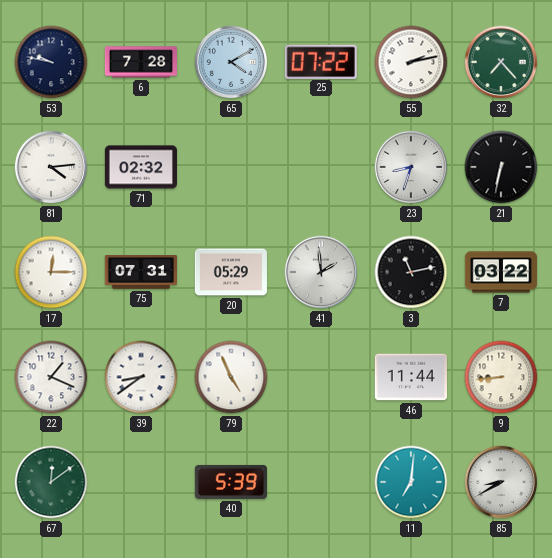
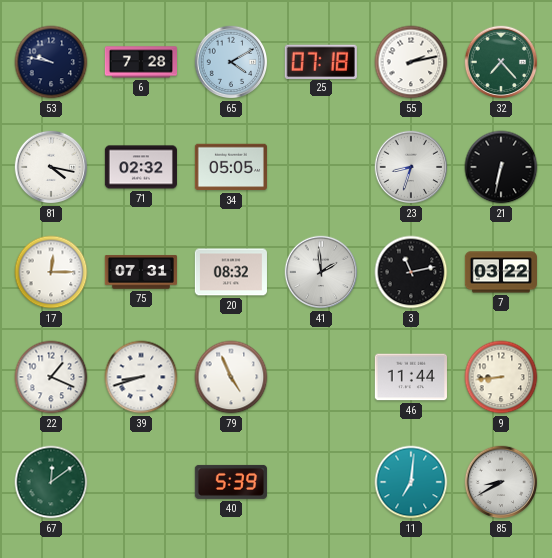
25: 07:22 -> 07:18 (321, 61)
81: 4:14 -> 4:17 (51, 167)
34: none -> 05:05 (231, 167)
20: 05:29 -> 08:32 (231, 272)
39: 8:39 -> 8:42 (141, 377)
